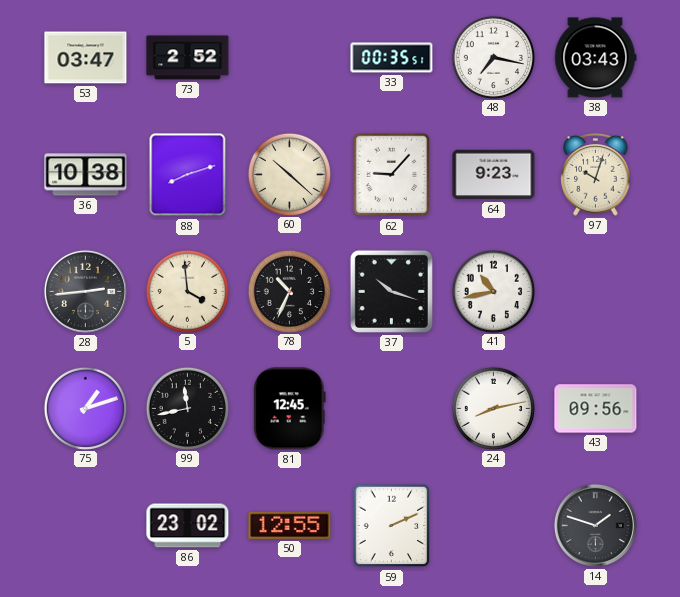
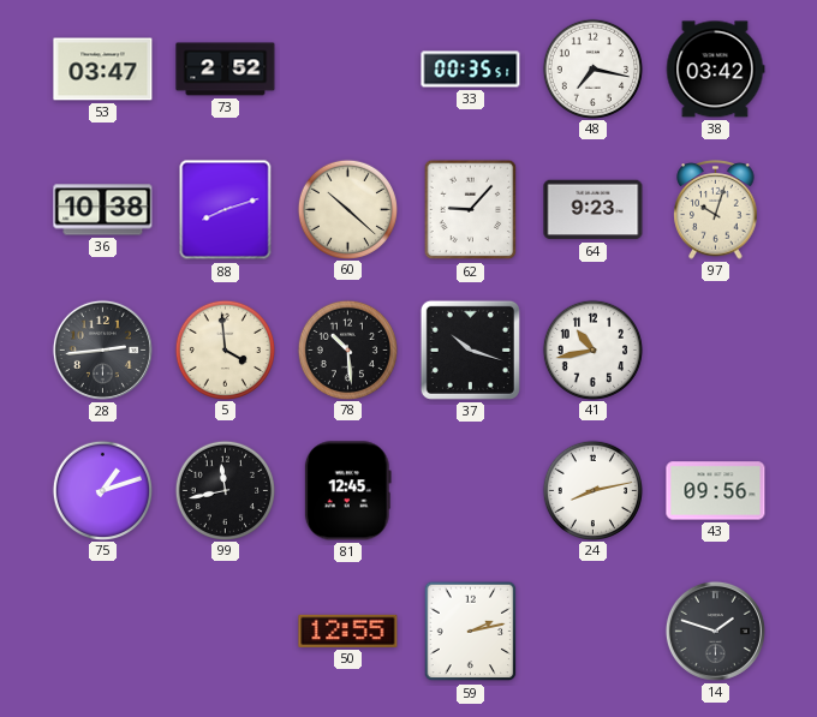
38: 03:43 -> 03:42 (715, 70)
78: 10:34 -> 10:29 (347, 349)
86: 23:02 -> none (188, 526)
59: 2:11 -> 2:13 (471, 632)
